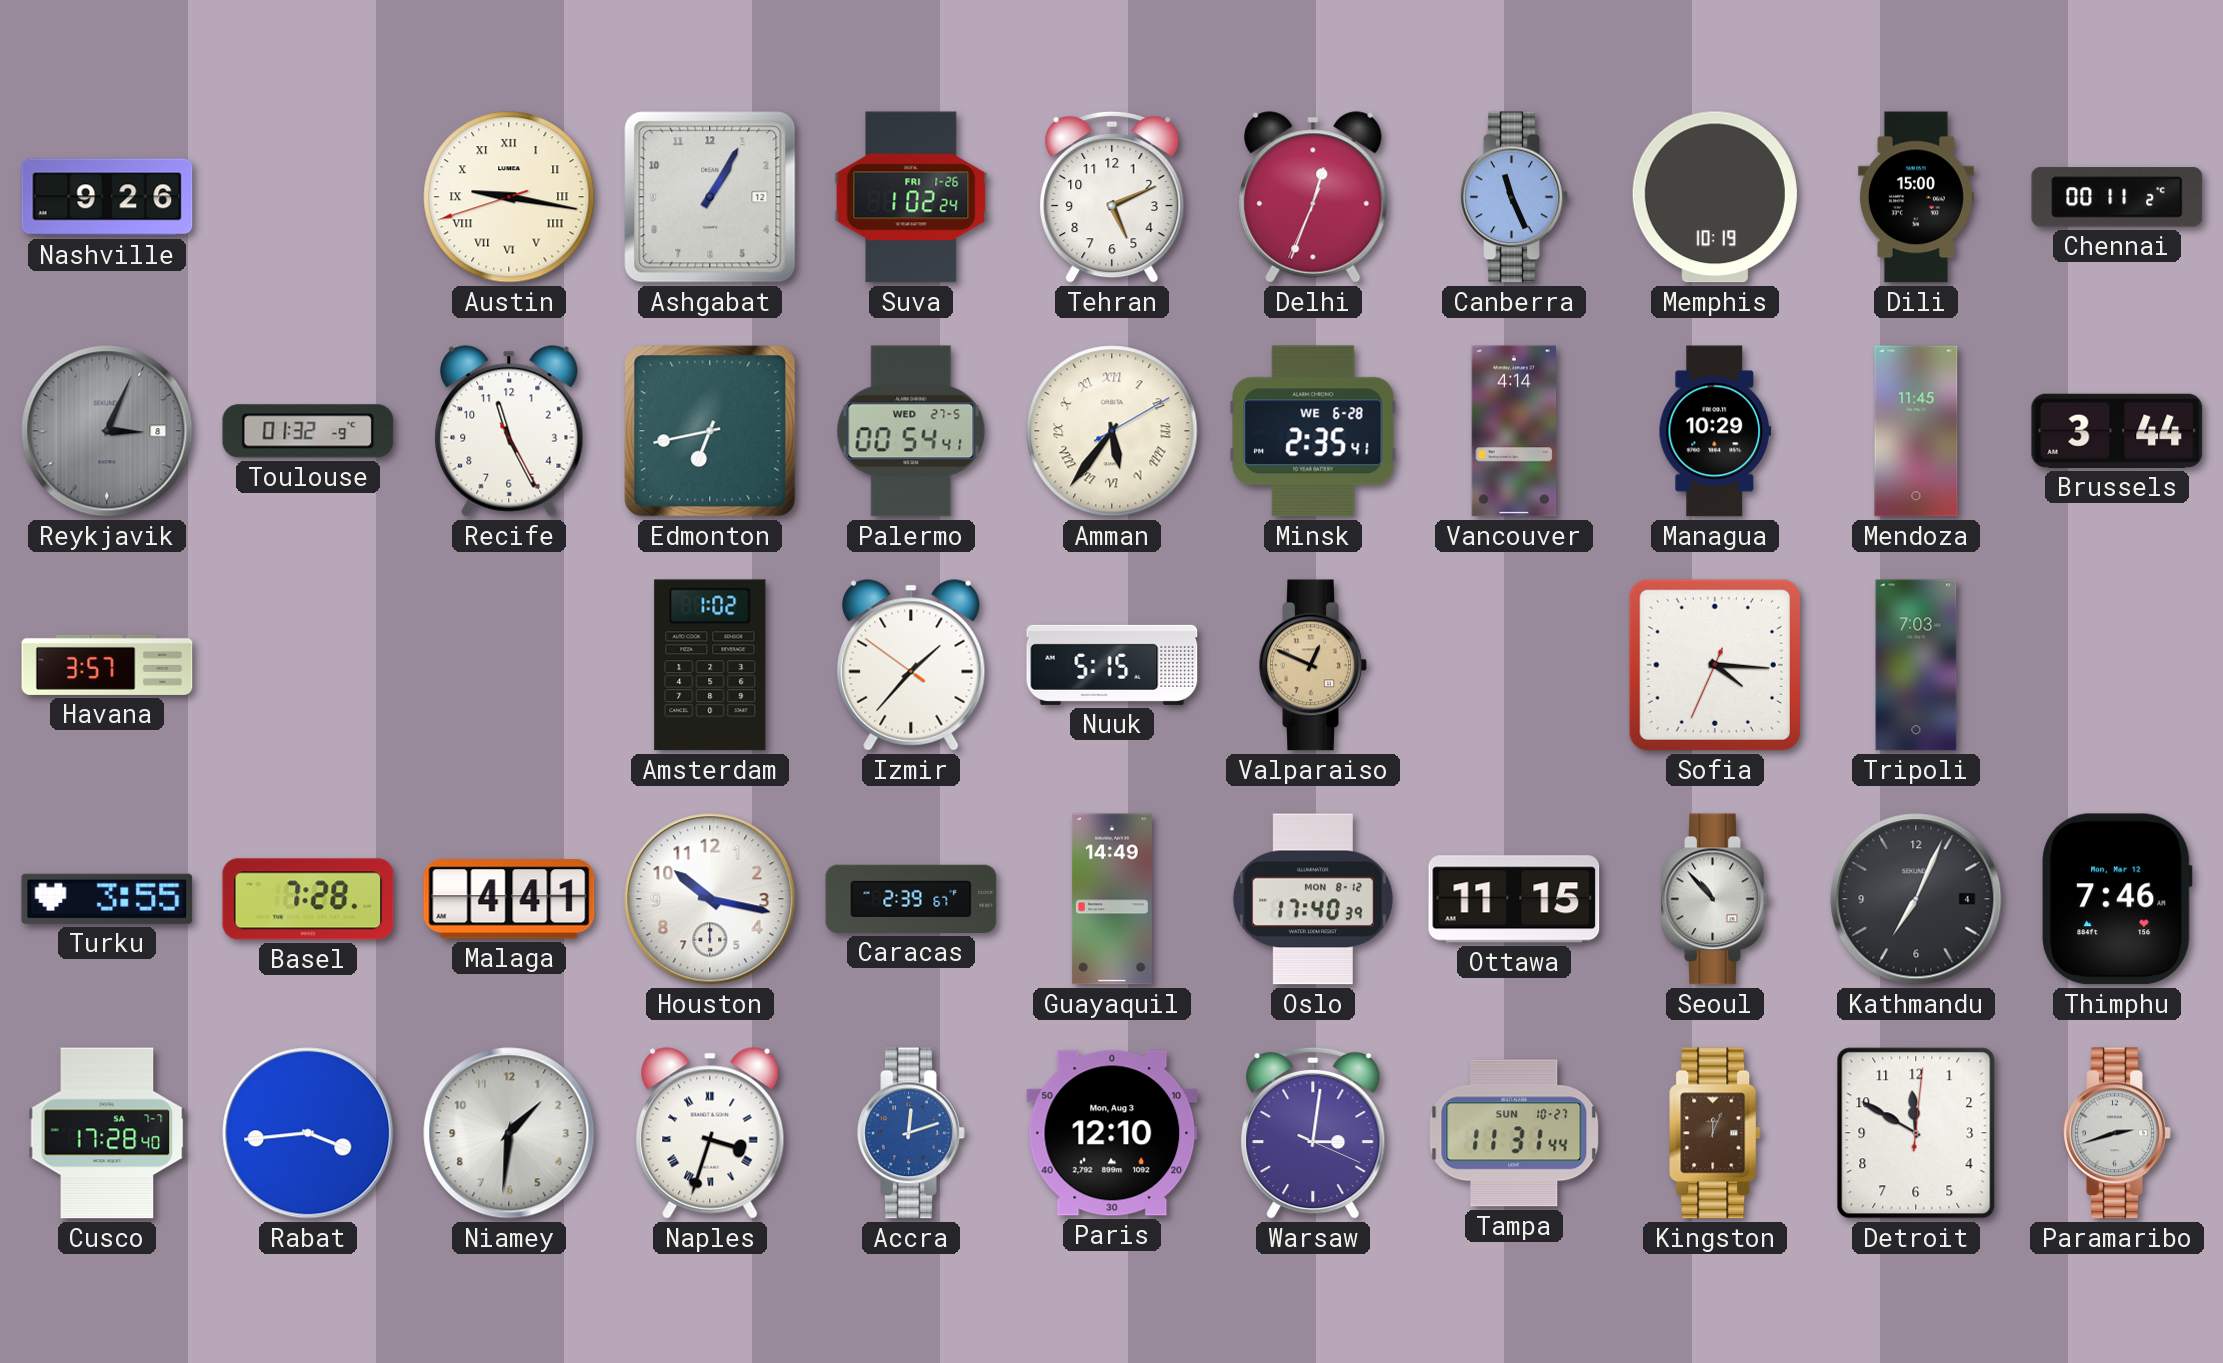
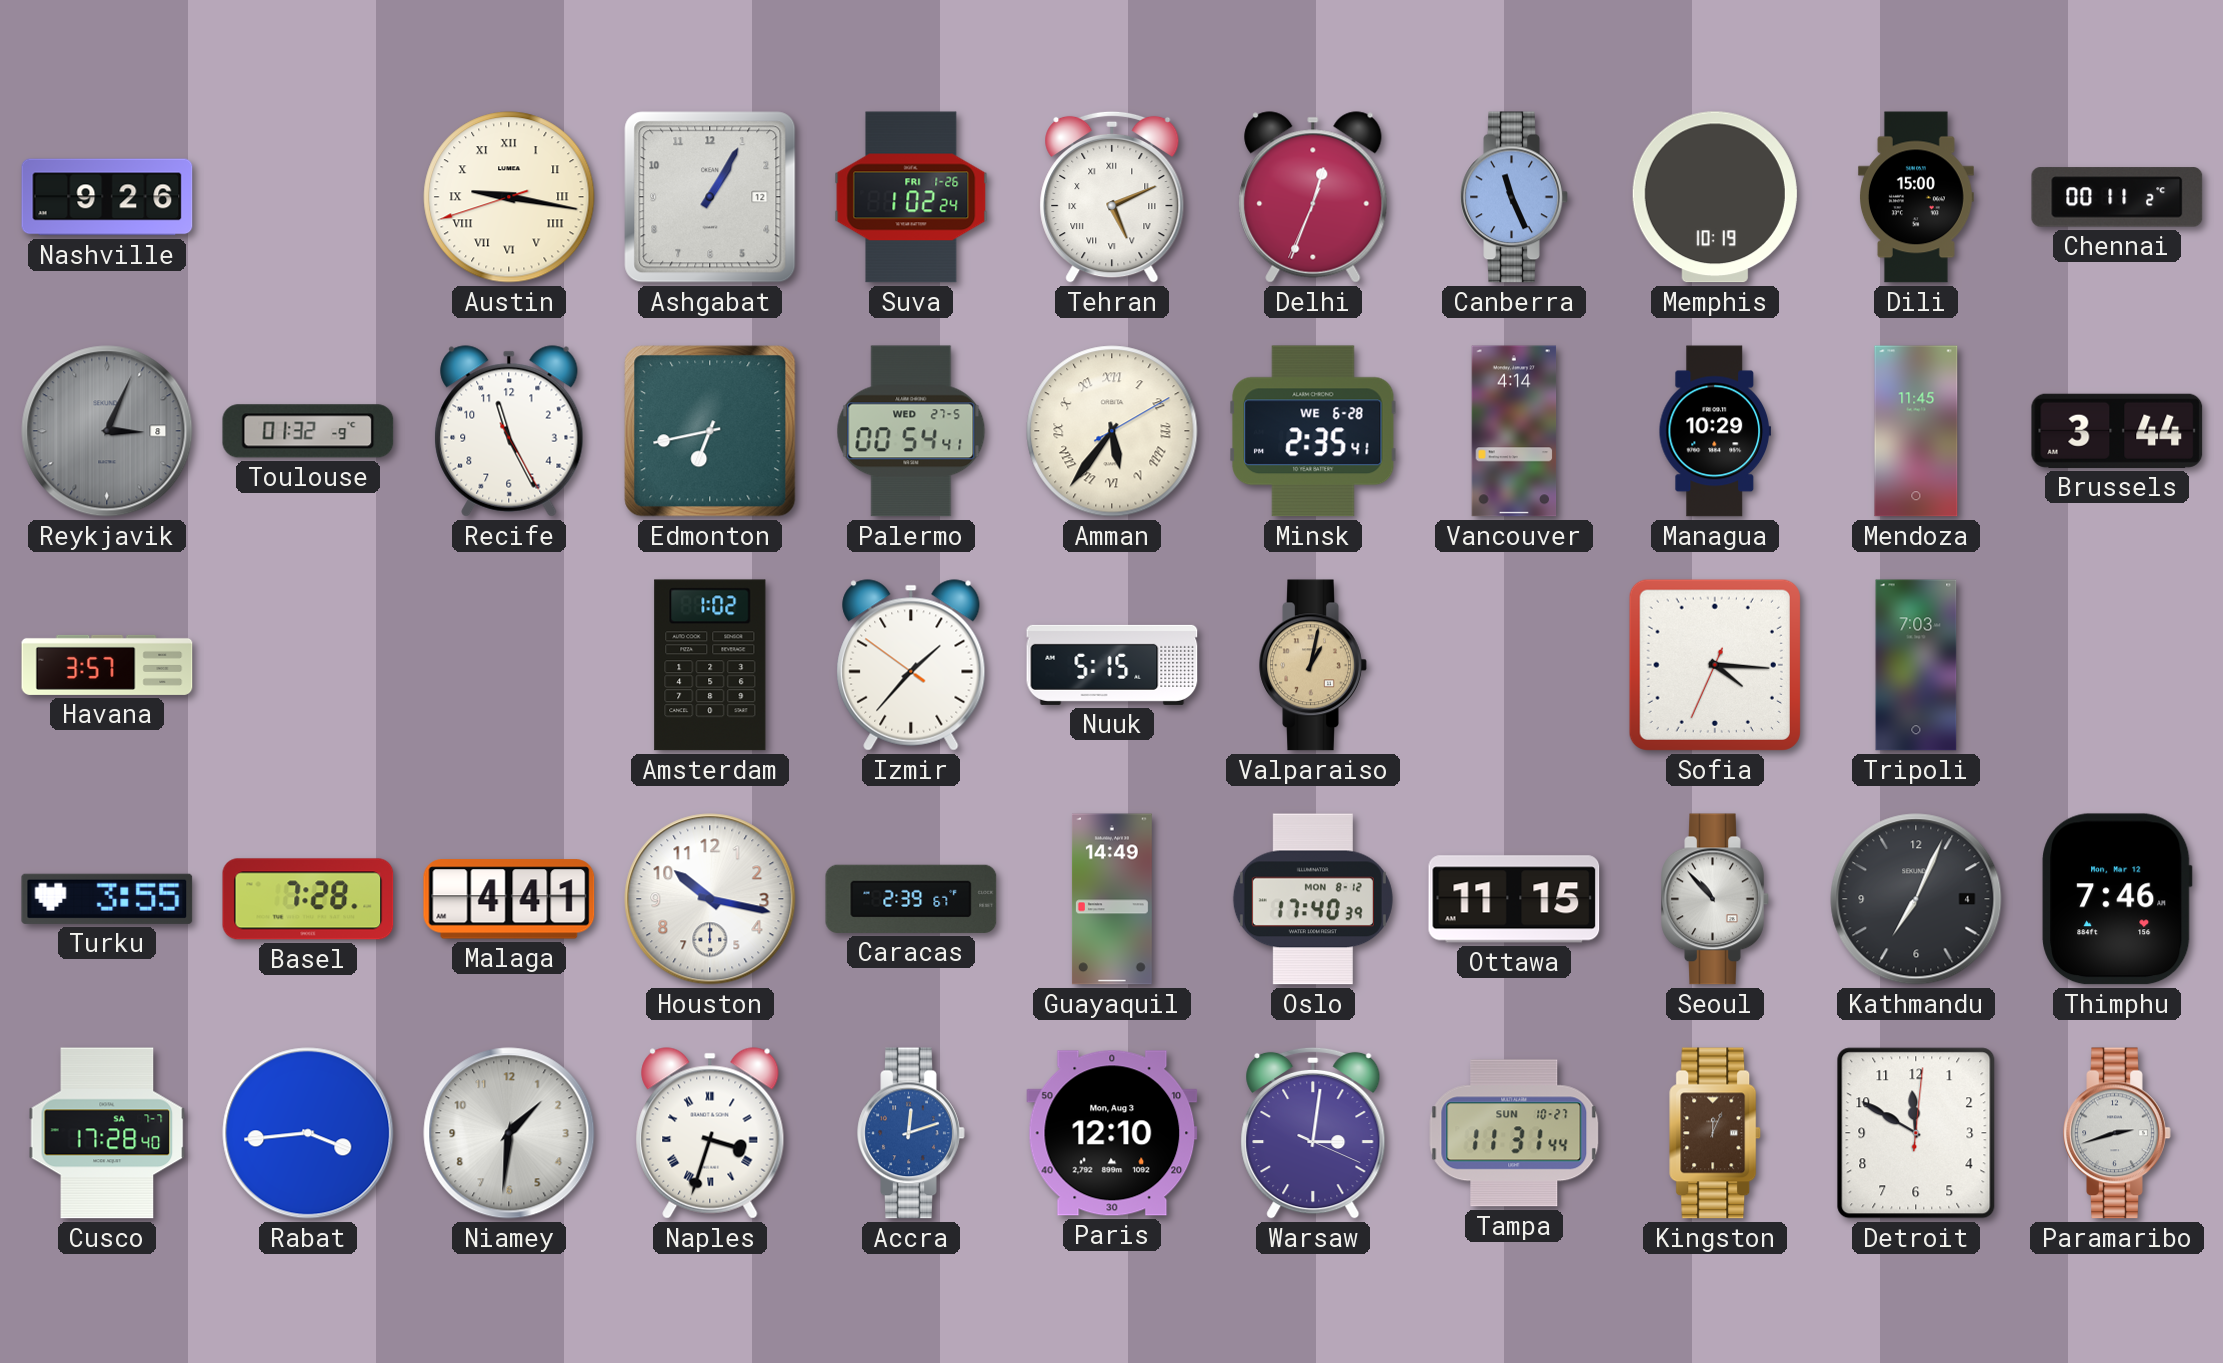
Tehran numerals: Arabic -> Roman (1112, 197)
Valparaiso: 12:49 -> 1:02 (1313, 665)
